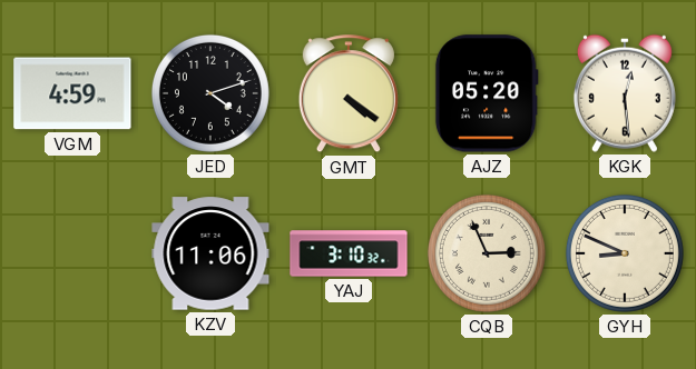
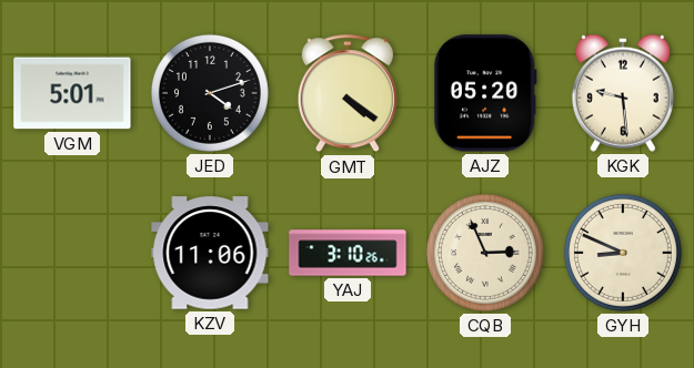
VGM: 4:59 -> 5:01 (72, 93)
KGK: 12:29 -> 9:29 (623, 93)
YAJ: 3:10:32 -> 3:10:26 (348, 253)
